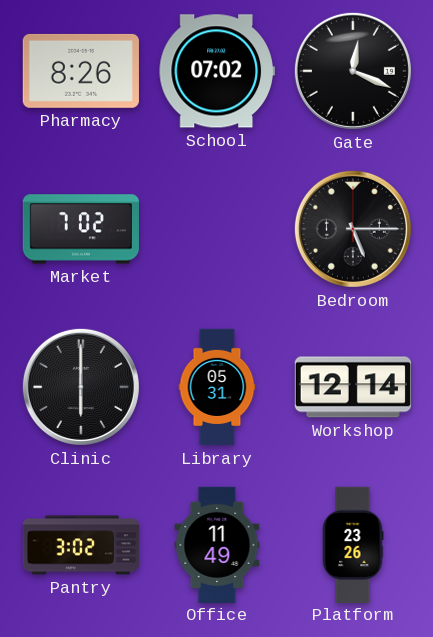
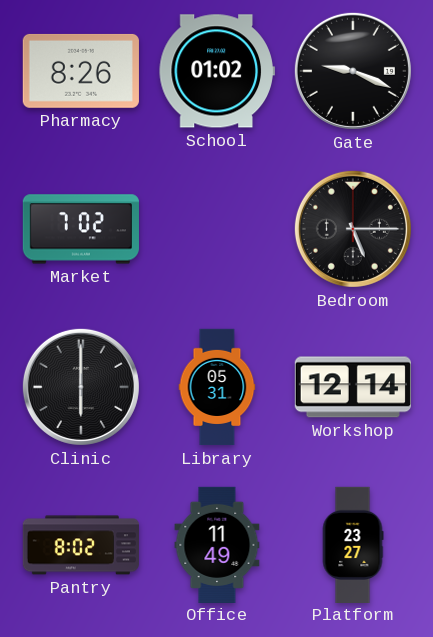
School: 07:02 -> 01:02 (217, 71)
Gate: 12:19 -> 9:19 (353, 71)
Pantry: 3:02 -> 8:02 (80, 545)
Platform: 23:26 -> 23:27 (353, 544)
